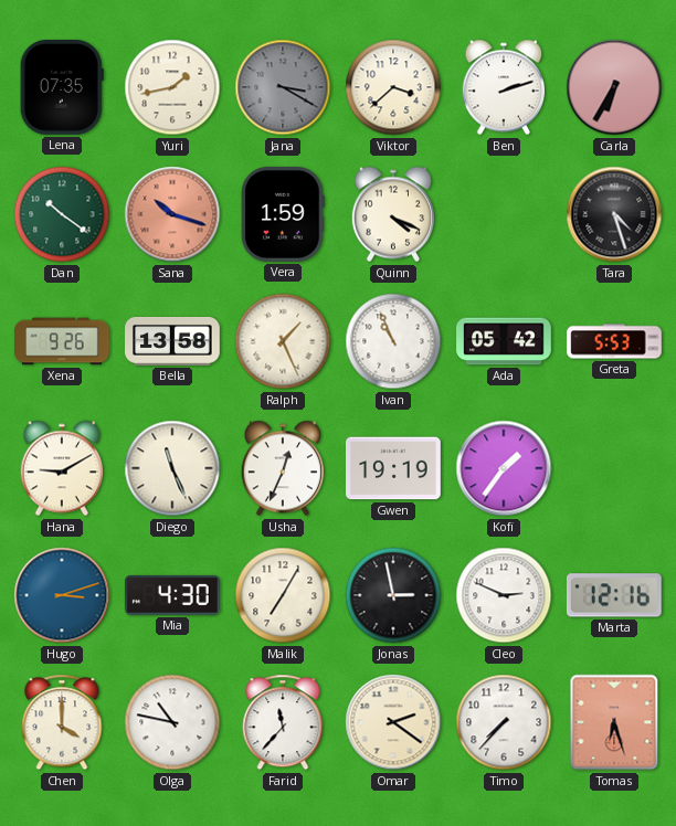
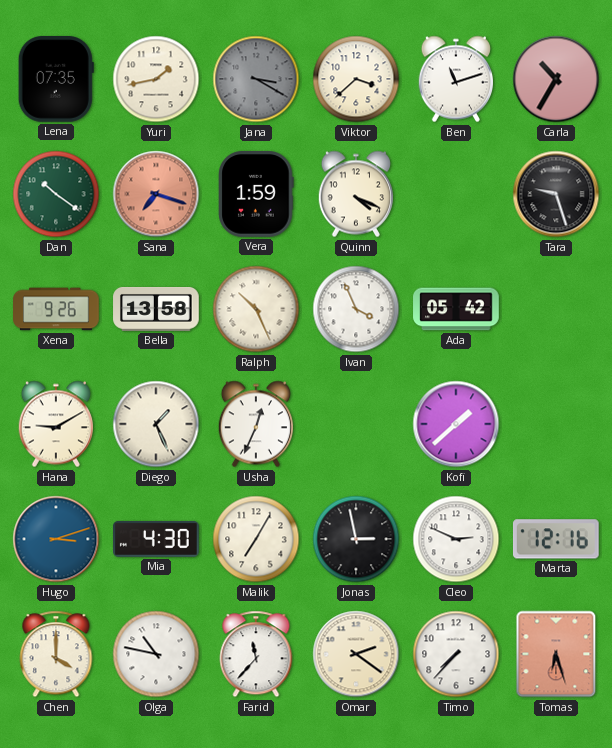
Ben: 2:12 -> 11:12 (455, 79)
Carla: 6:35 -> 10:35 (556, 79)
Sana: 10:18 -> 7:18 (156, 194)
Tara: 4:27 -> 9:27 (556, 194)
Ralph: 1:26 -> 10:26 (256, 309)
Ivan: 10:56 -> 3:56 (356, 309)
Greta: 5:53 -> none (614, 341)
Diego: 11:26 -> 1:26 (156, 424)
Gwen: 19:19 -> none (394, 468)
Kofi: 1:36 -> 1:38 (456, 424)
